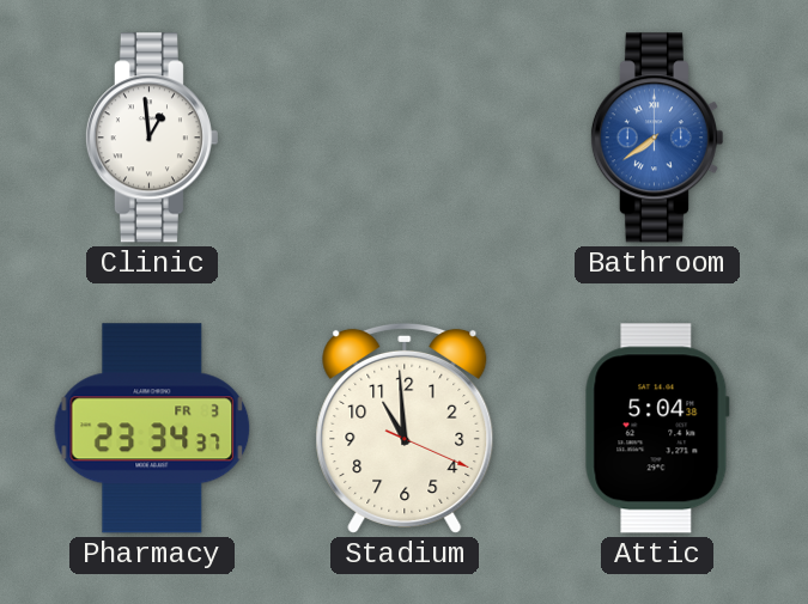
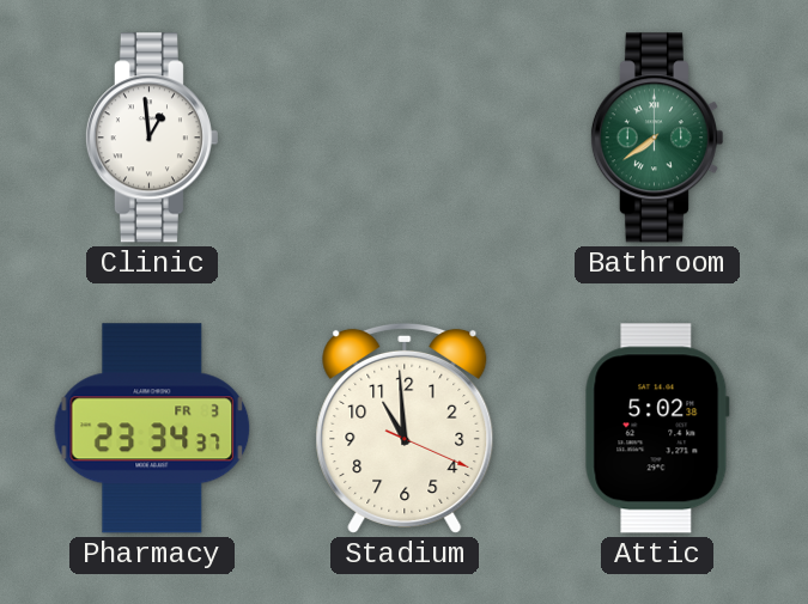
Bathroom dial: blue -> green (656, 138)
Attic: 5:04 -> 5:02 (657, 428)
